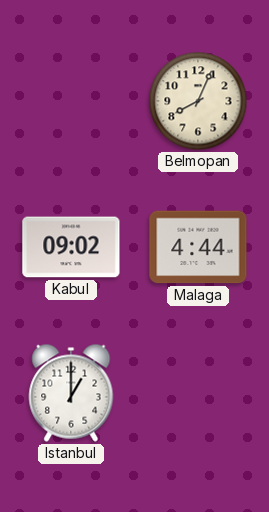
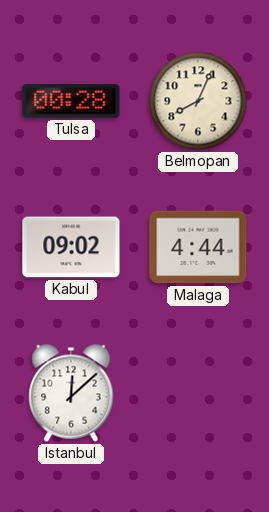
Tulsa: none -> 00:28 (71, 101)
Istanbul: 1:00 -> 12:08 (71, 393)
